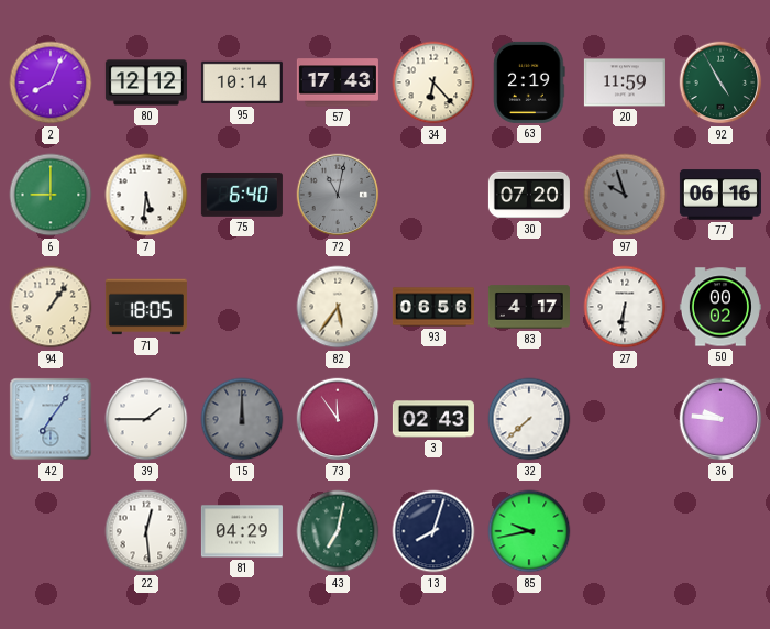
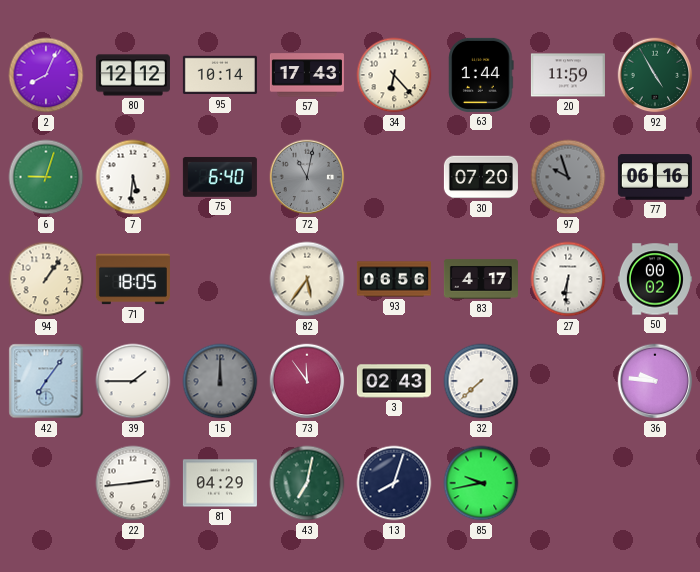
63: 2:19 -> 1:44 (481, 75)
6: 9:00 -> 9:03 (46, 177)
22: 12:29 -> 2:44 (133, 483)
